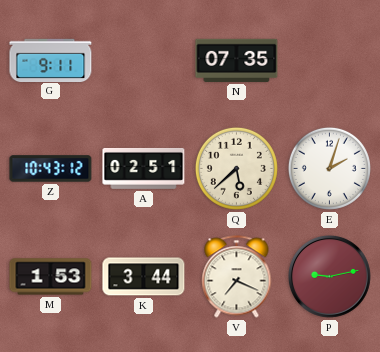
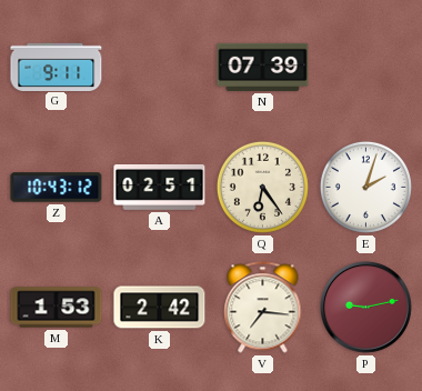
N: 07:35 -> 07:39 (263, 67)
Q: 5:38 -> 6:24 (262, 187)
K: 3:44 -> 2:42 (160, 308)
V: 7:19 -> 7:16 (263, 308)
